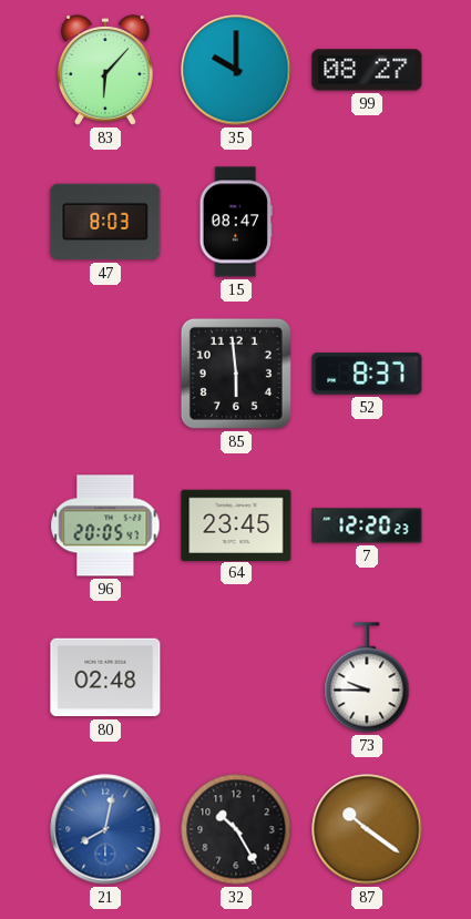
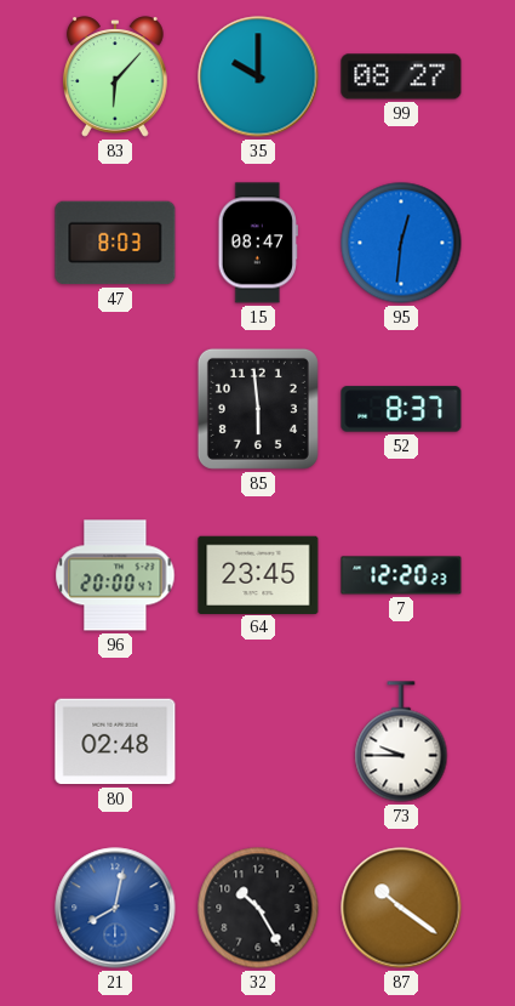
95: none -> 12:31 (401, 243)
96: 20:05 -> 20:00 (115, 575)
